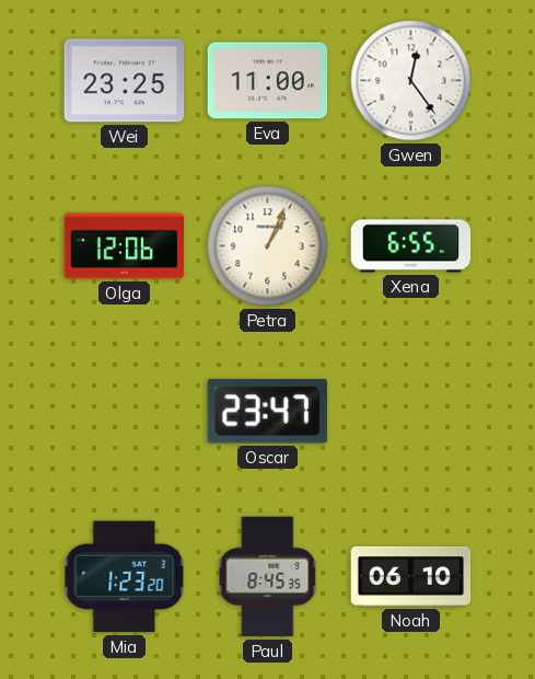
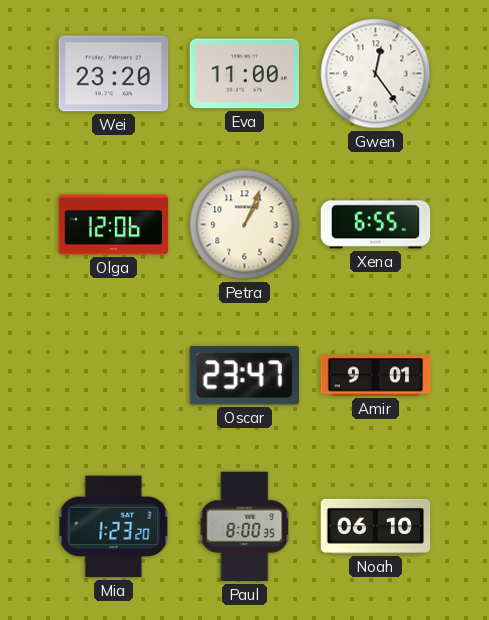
Wei: 23:25 -> 23:20 (114, 74)
Amir: none -> 9:01 (376, 376)
Paul: 8:45 -> 8:00 (245, 527)
